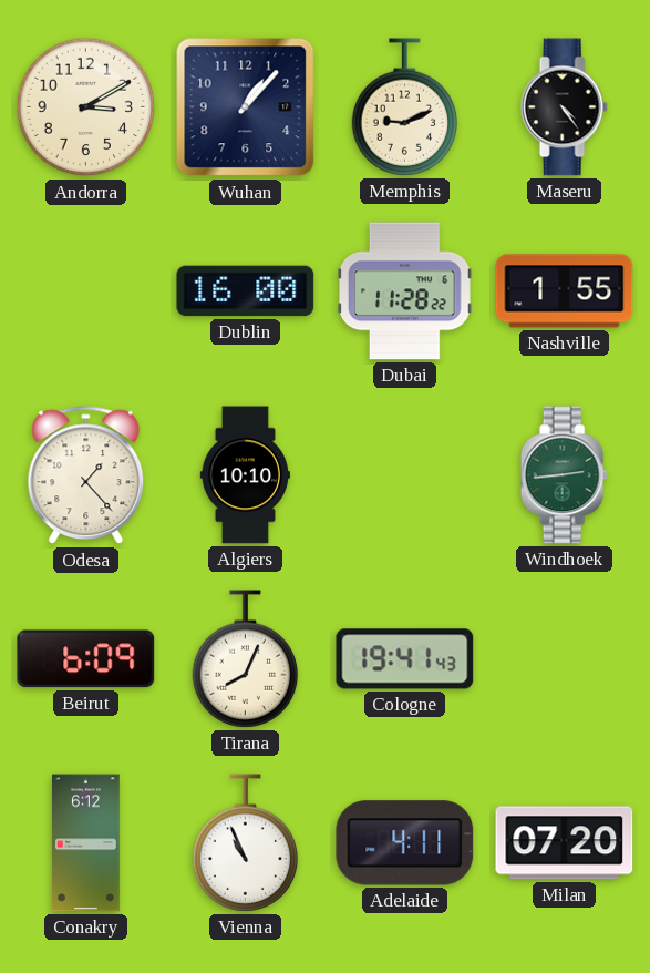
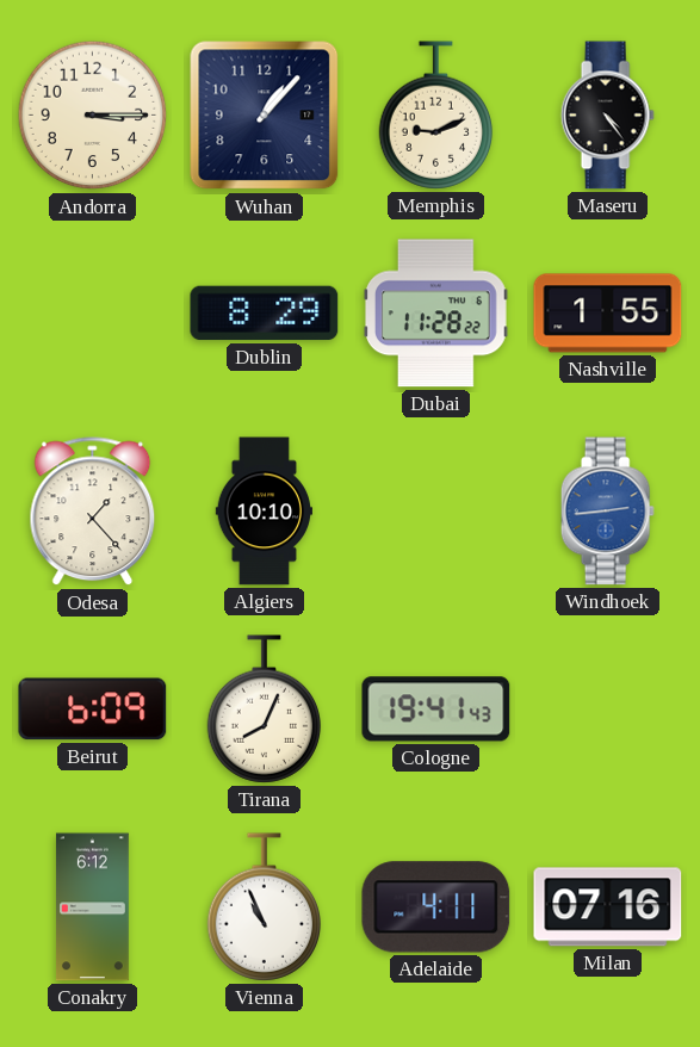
Andorra: 3:10 -> 3:15 (93, 116)
Dublin: 16:00 -> 8:29 (265, 314)
Windhoek dial: green -> blue (607, 512)
Milan: 07:20 -> 07:16 (608, 907)
